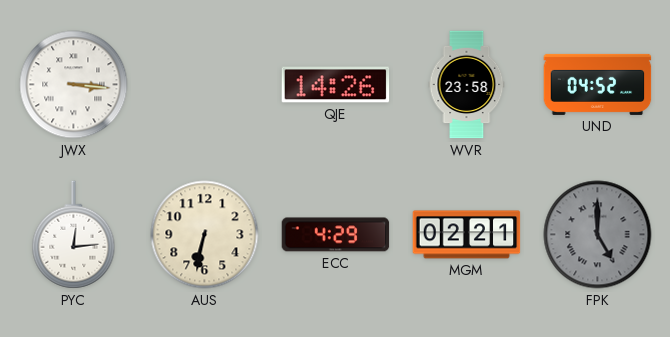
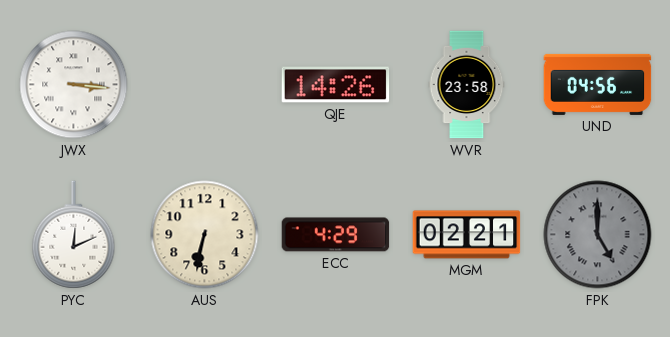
UND: 04:52 -> 04:56 (598, 84)
PYC: 12:14 -> 12:11 (74, 235)
